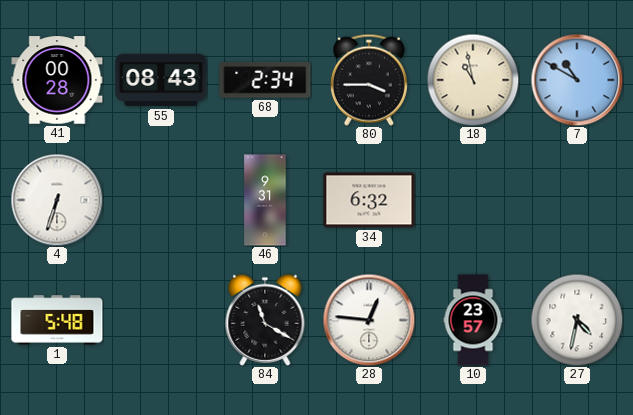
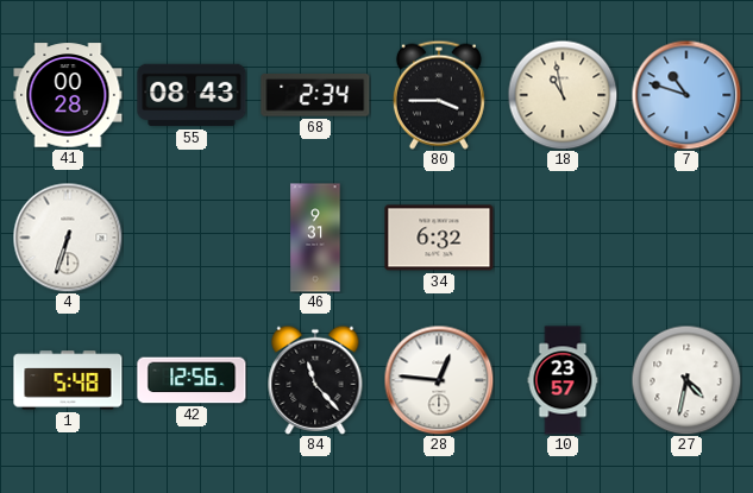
7: 10:50 -> 10:48 (686, 95)
42: none -> 12:56 (192, 380)
84: 11:20 -> 11:23 (315, 380)
